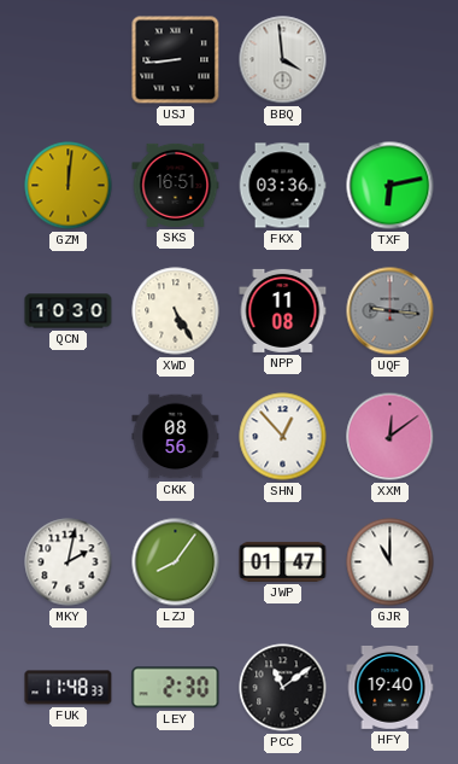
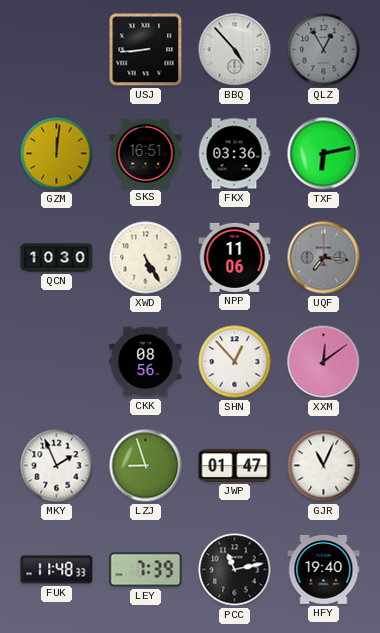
BBQ: 3:59 -> 4:53 (235, 50)
QLZ: none -> 12:55 (324, 50)
NPP: 11:08 -> 11:06 (235, 257)
UQF: 9:16 -> 7:16 (324, 258)
MKY: 2:02 -> 1:56 (57, 466)
LZJ: 8:06 -> 8:57 (146, 466)
GJR: 11:00 -> 11:04 (324, 466)
LEY: 2:30 -> 7:39 (146, 570)
PCC: 11:09 -> 11:13 (235, 570)
